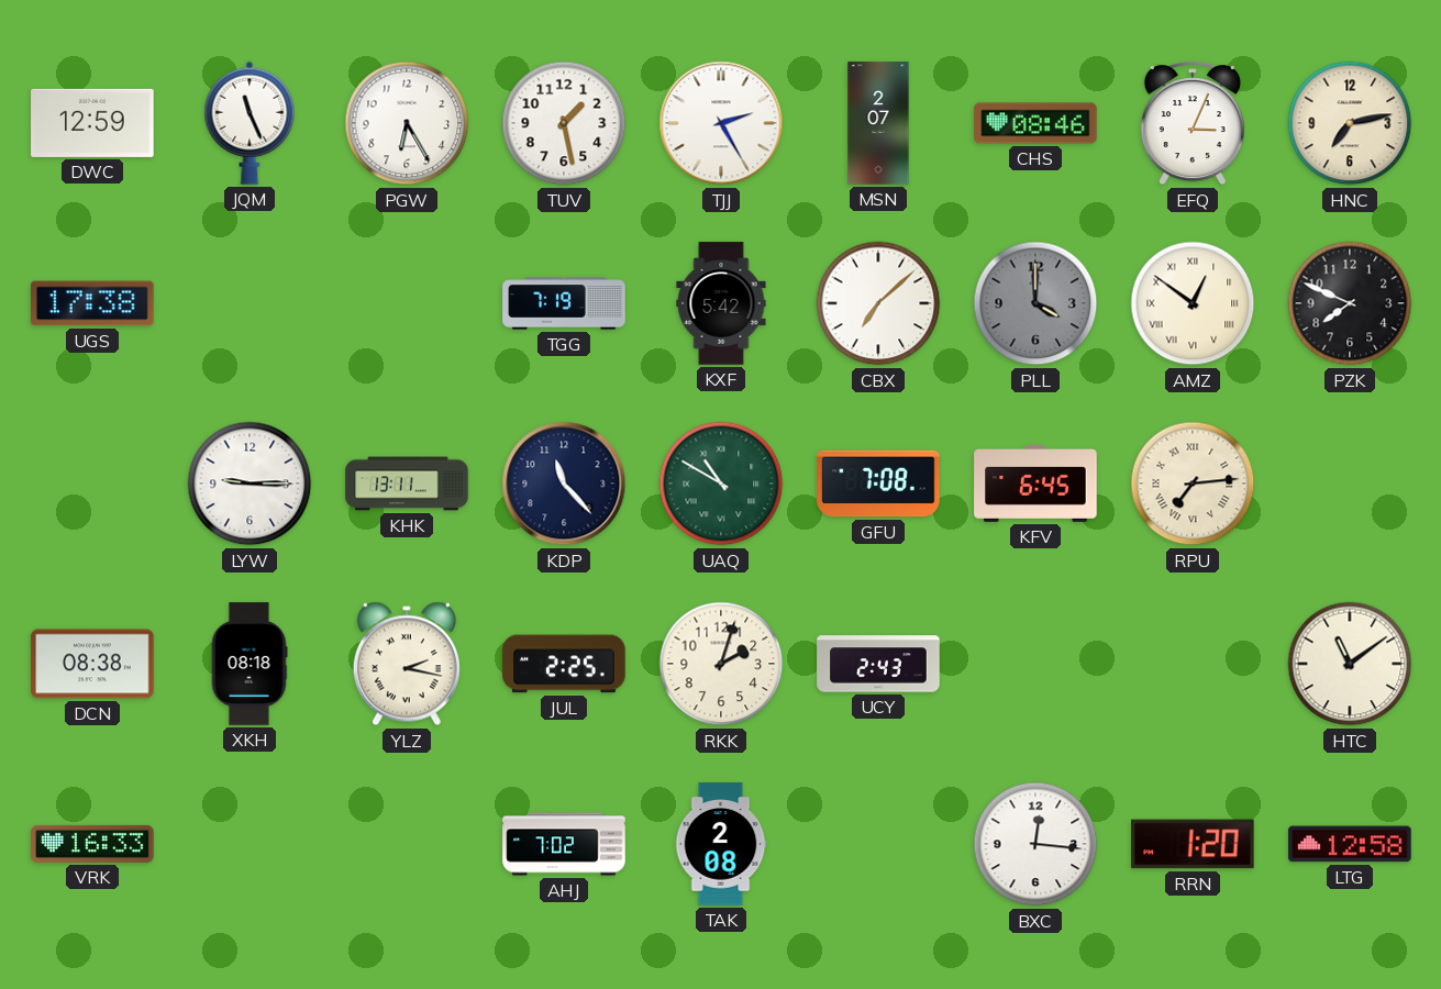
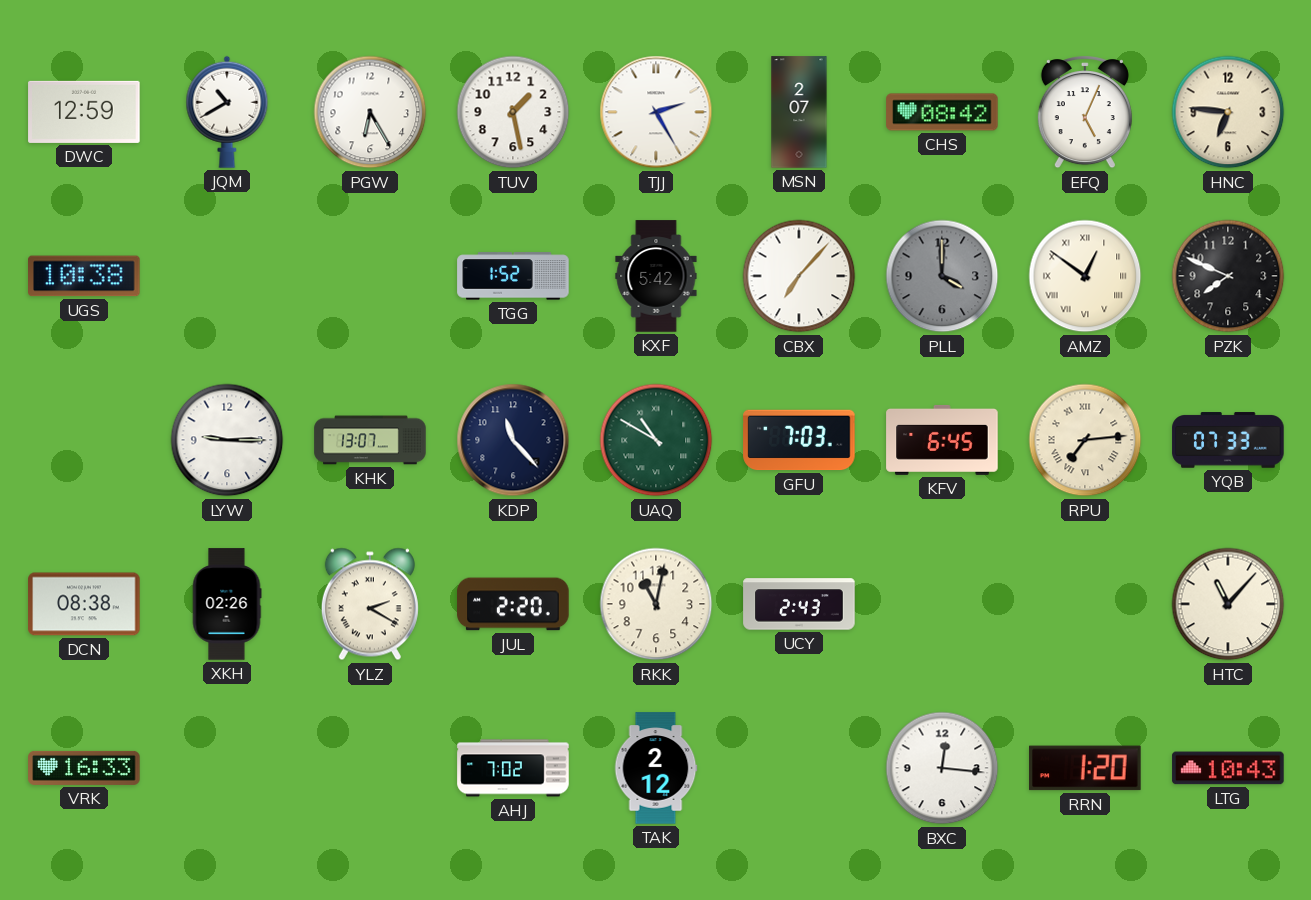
JQM: 11:26 -> 10:40 (227, 112)
CHS: 08:46 -> 08:42 (942, 112)
EFQ: 3:04 -> 5:04 (1085, 113)
HNC: 7:13 -> 6:46 (1228, 112)
UGS: 17:38 -> 10:38 (84, 276)
TGG: 7:19 -> 1:52 (513, 276)
CBX: 7:08 -> 7:07 (799, 276)
KHK: 13:11 -> 13:07 (370, 440)
GFU: 7:08 -> 7:03 (799, 440)
YQB: none -> 07:33 (1228, 440)
XKH: 08:18 -> 02:26 (227, 604)
YLZ: 2:17 -> 2:20 (370, 604)
JUL: 2:25 -> 2:20 (513, 604)
RKK: 2:03 -> 11:02 (656, 604)
HTC: 11:09 -> 11:07 (1228, 604)
TAK: 2:08 -> 2:12 (656, 768)
LTG: 12:58 -> 10:43 (1228, 768)
